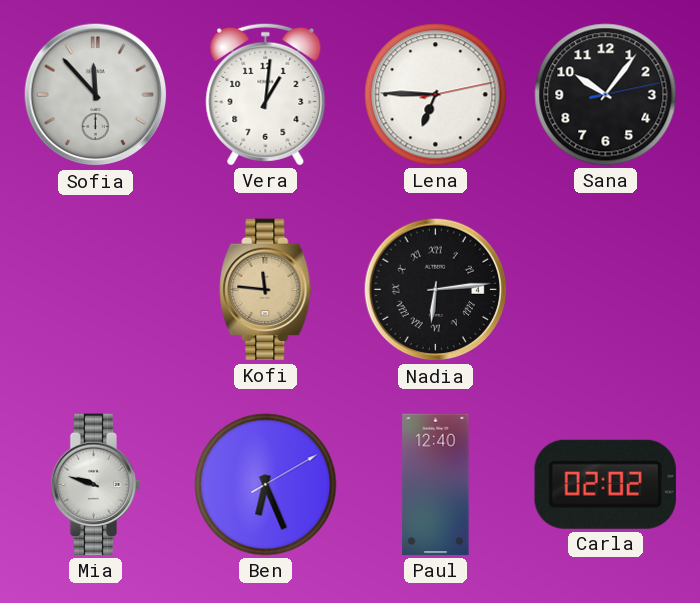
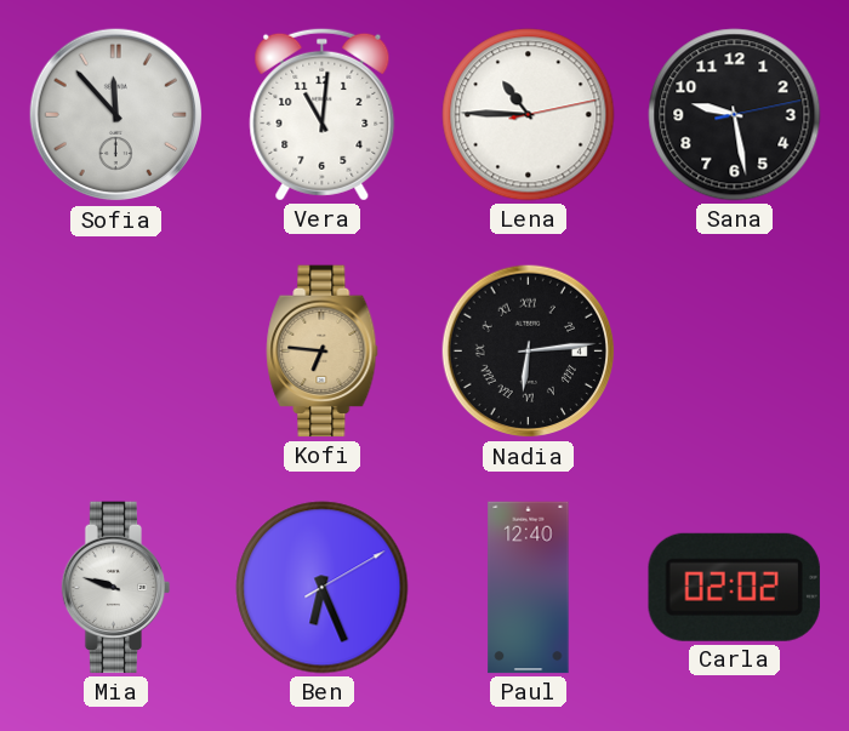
Vera: 1:01 -> 11:01 (323, 114)
Lena: 6:45 -> 10:45 (529, 115)
Sana: 10:06 -> 9:28 (735, 115)
Kofi: 11:46 -> 6:46 (323, 352)
